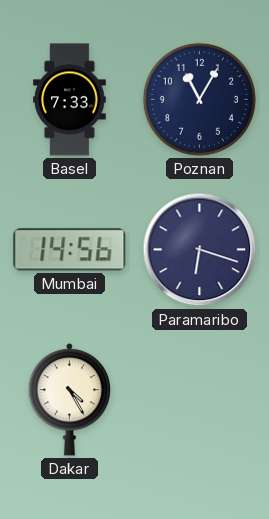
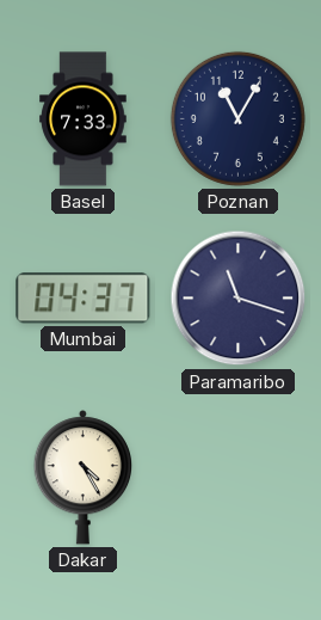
Mumbai: 14:56 -> 04:37 (84, 299)
Paramaribo: 6:18 -> 11:18 (239, 299)
